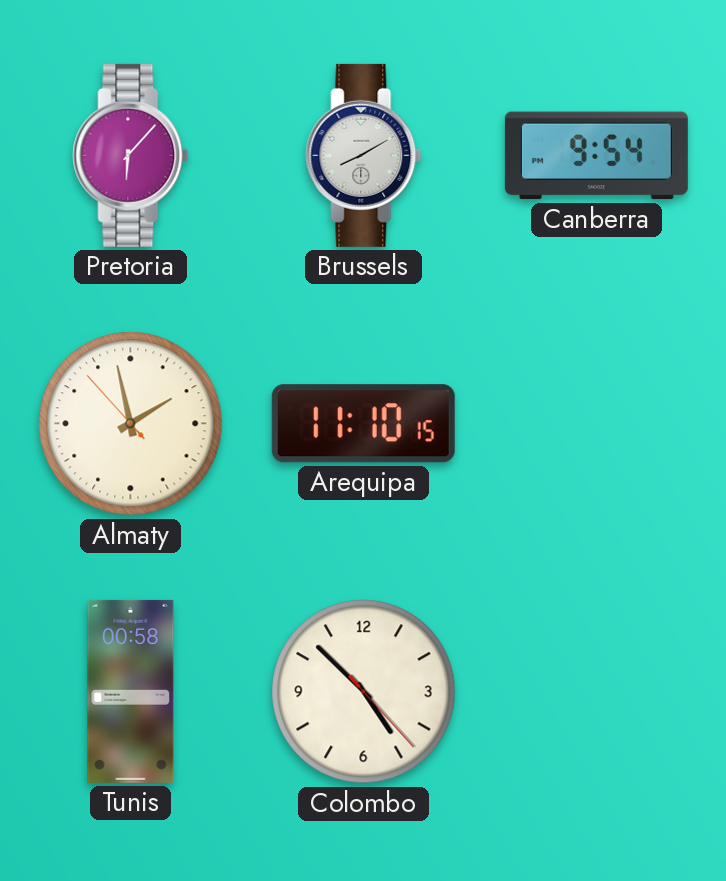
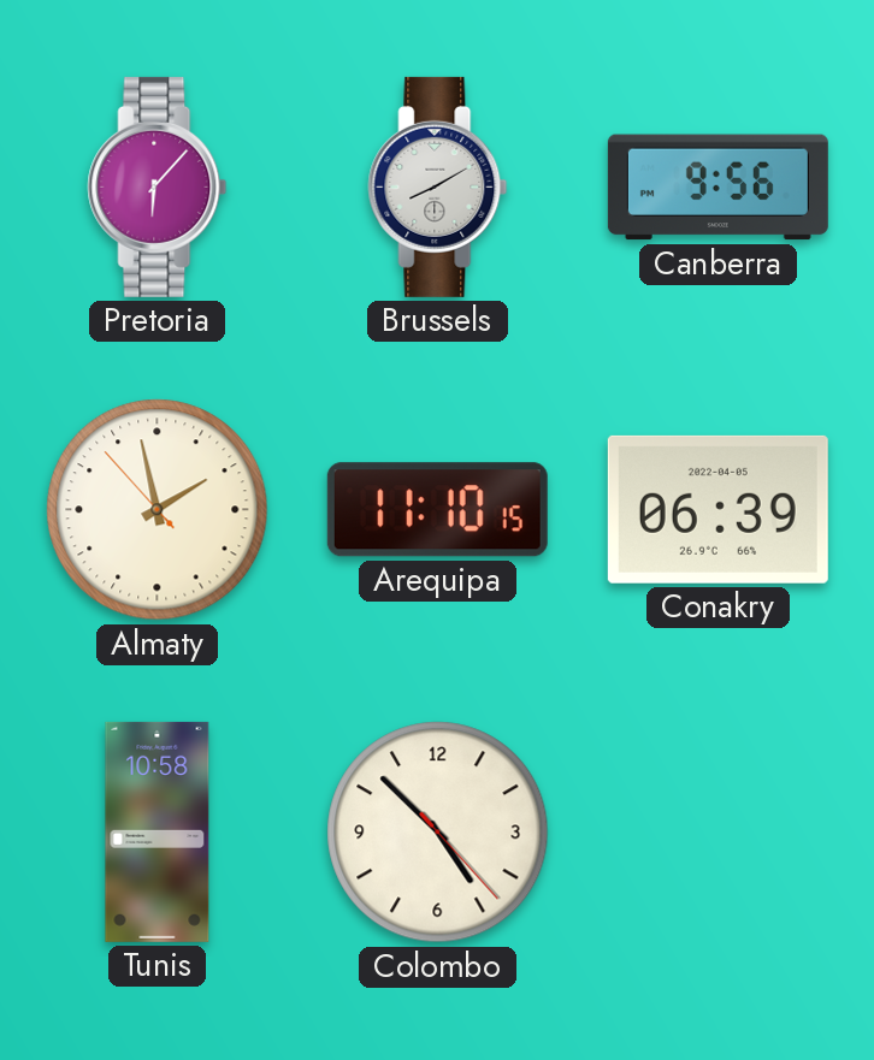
Canberra: 9:54 -> 9:56 (717, 188)
Conakry: none -> 06:39 (717, 509)
Tunis: 00:58 -> 10:58 (158, 831)
